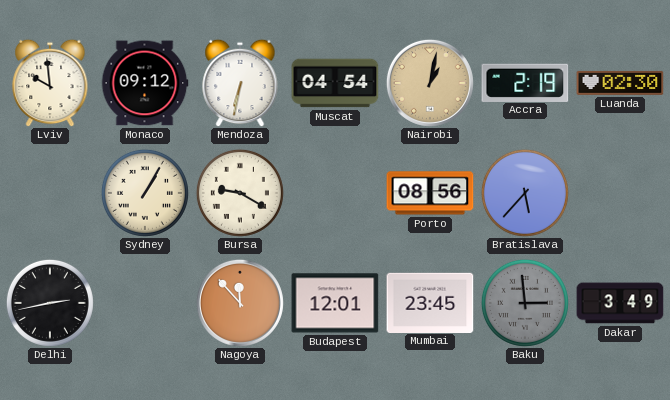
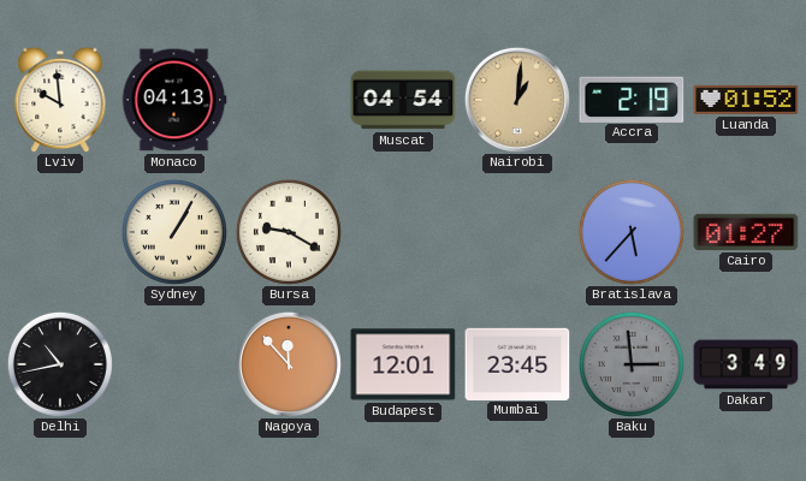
Monaco: 09:12 -> 04:13 (174, 100)
Mendoza: 6:32 -> none (240, 83)
Nairobi: 1:02 -> 1:01 (517, 100)
Luanda: 02:30 -> 01:52 (746, 100)
Porto: 08:56 -> none (430, 193)
Cairo: none -> 01:27 (746, 232)
Delhi: 2:43 -> 10:43 (60, 364)
